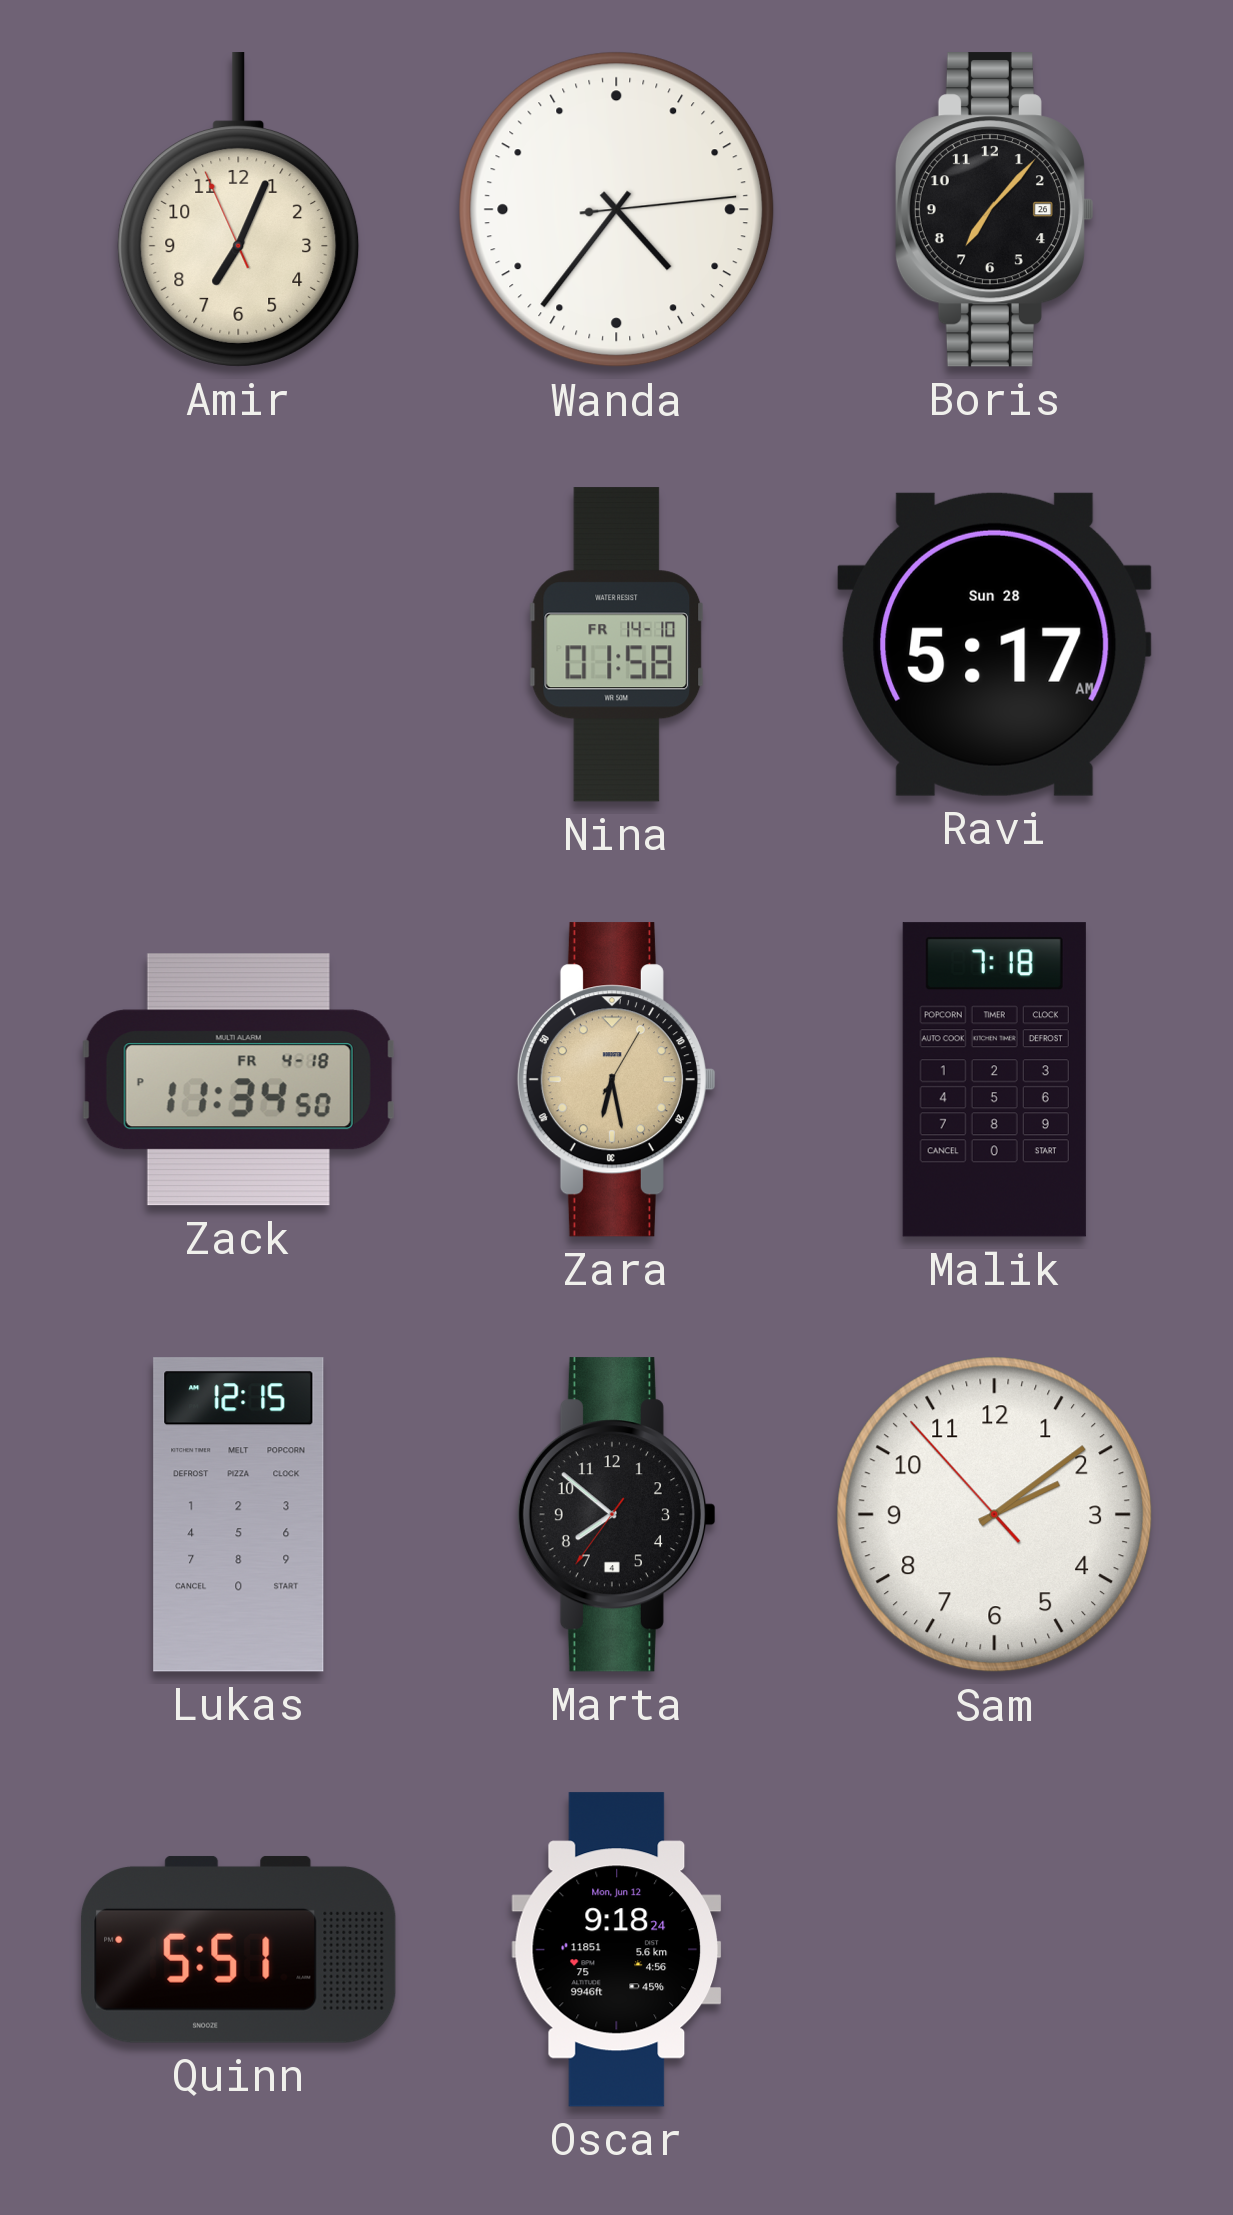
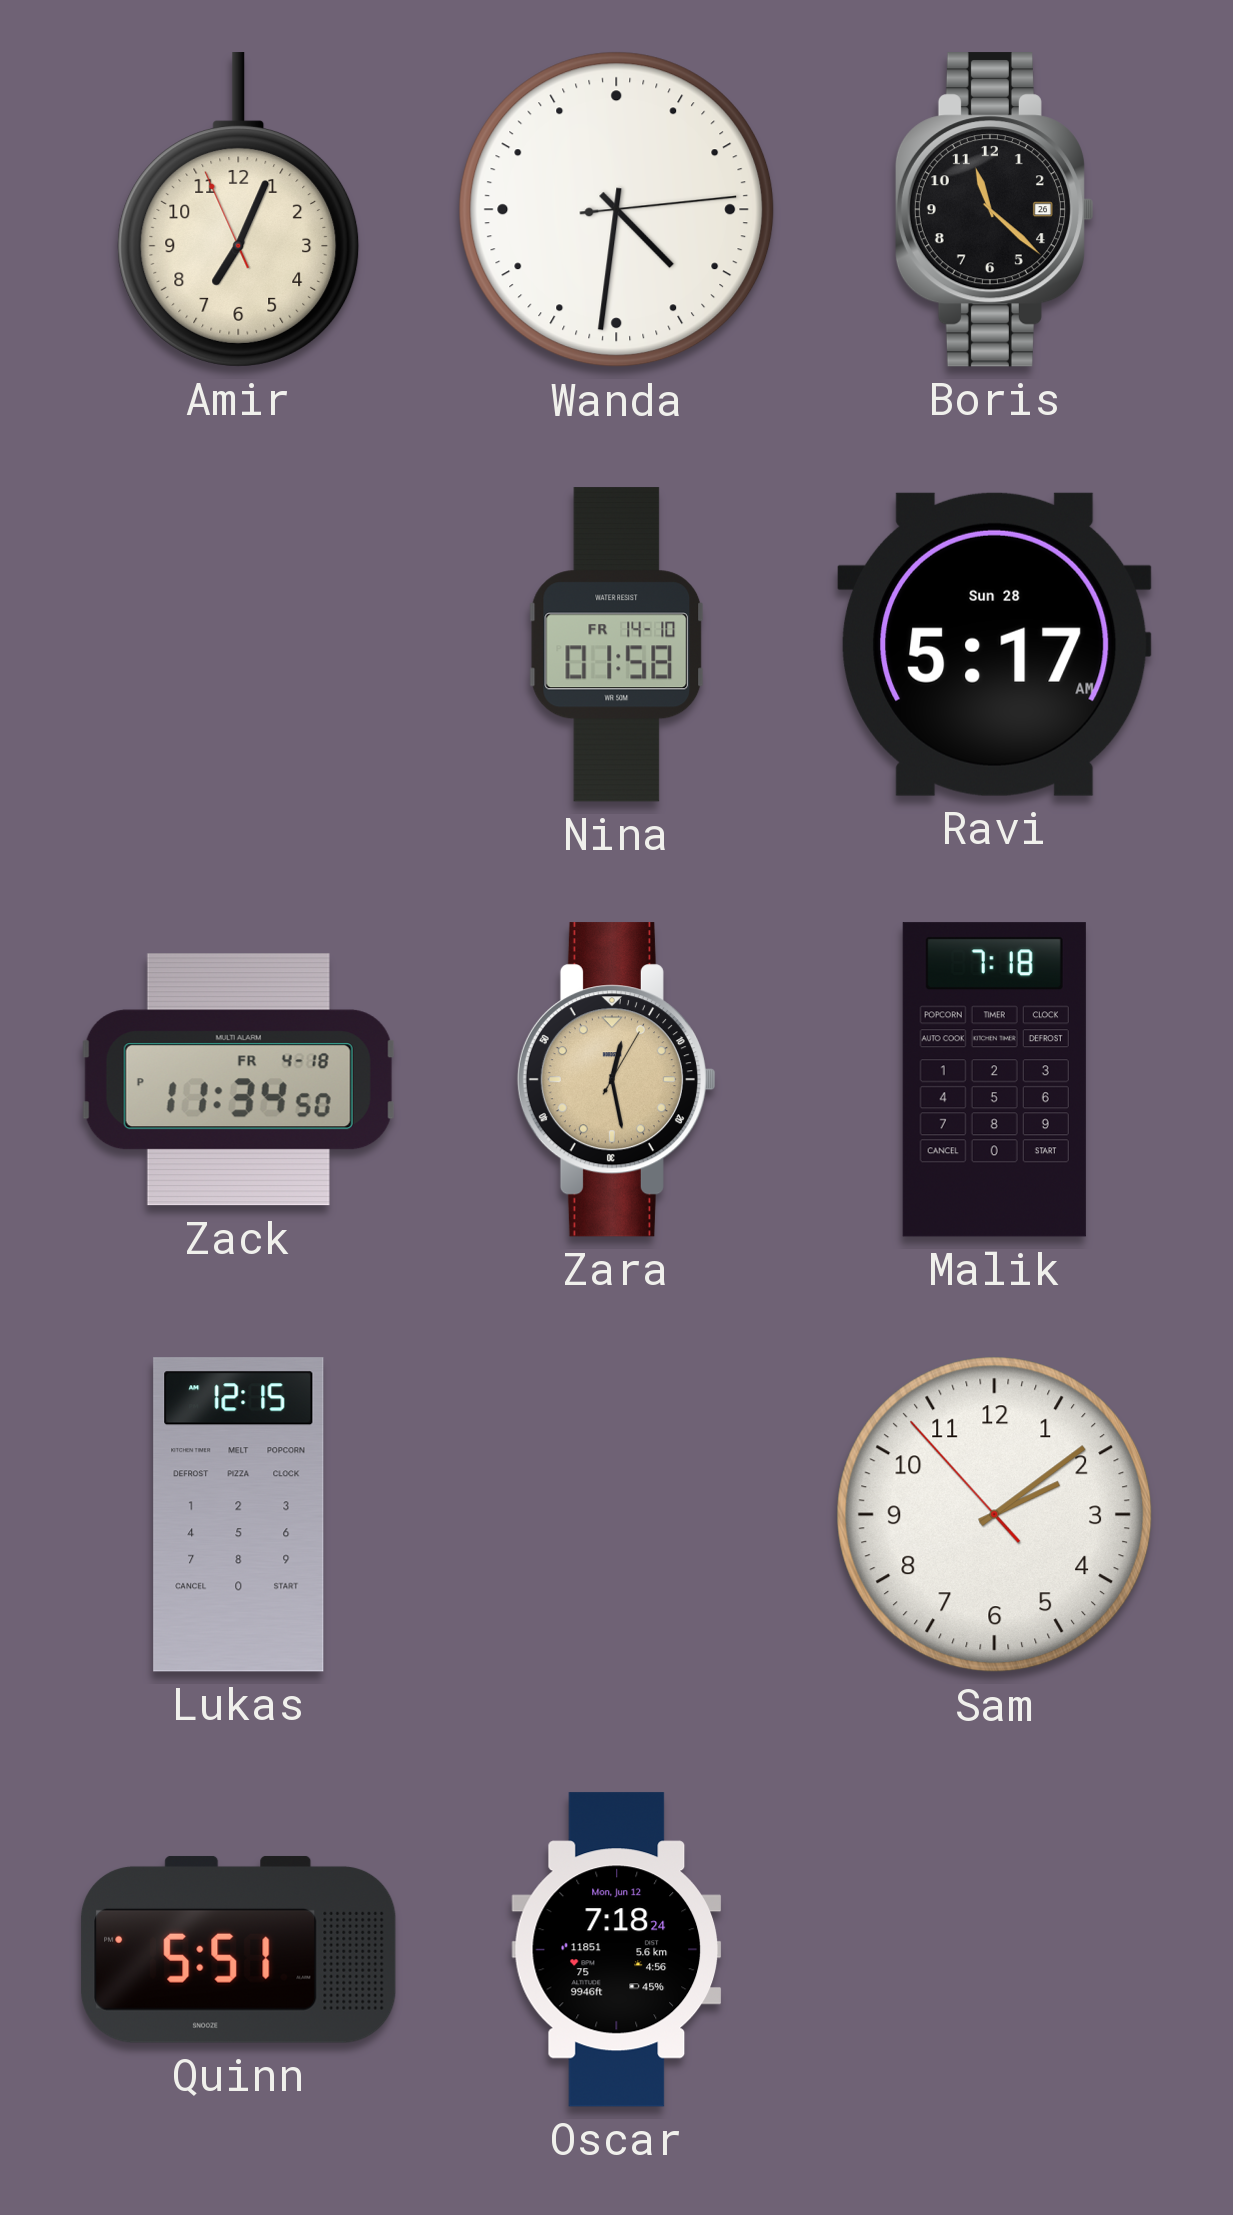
Wanda: 4:36 -> 4:31 (617, 210)
Boris: 7:07 -> 11:22 (994, 210)
Zara: 6:28 -> 12:28 (616, 1080)
Marta: 7:51 -> none (616, 1515)
Oscar: 9:18 -> 7:18 (617, 1950)
